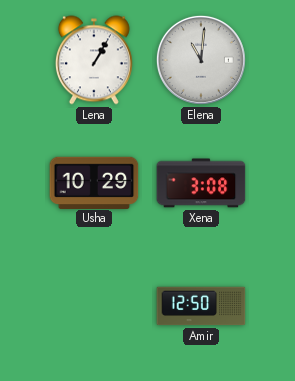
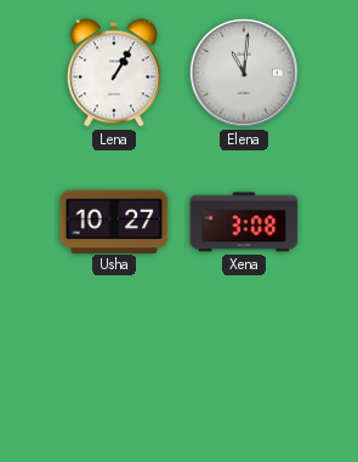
Usha: 10:29 -> 10:27 (114, 221)
Amir: 12:50 -> none (201, 306)
